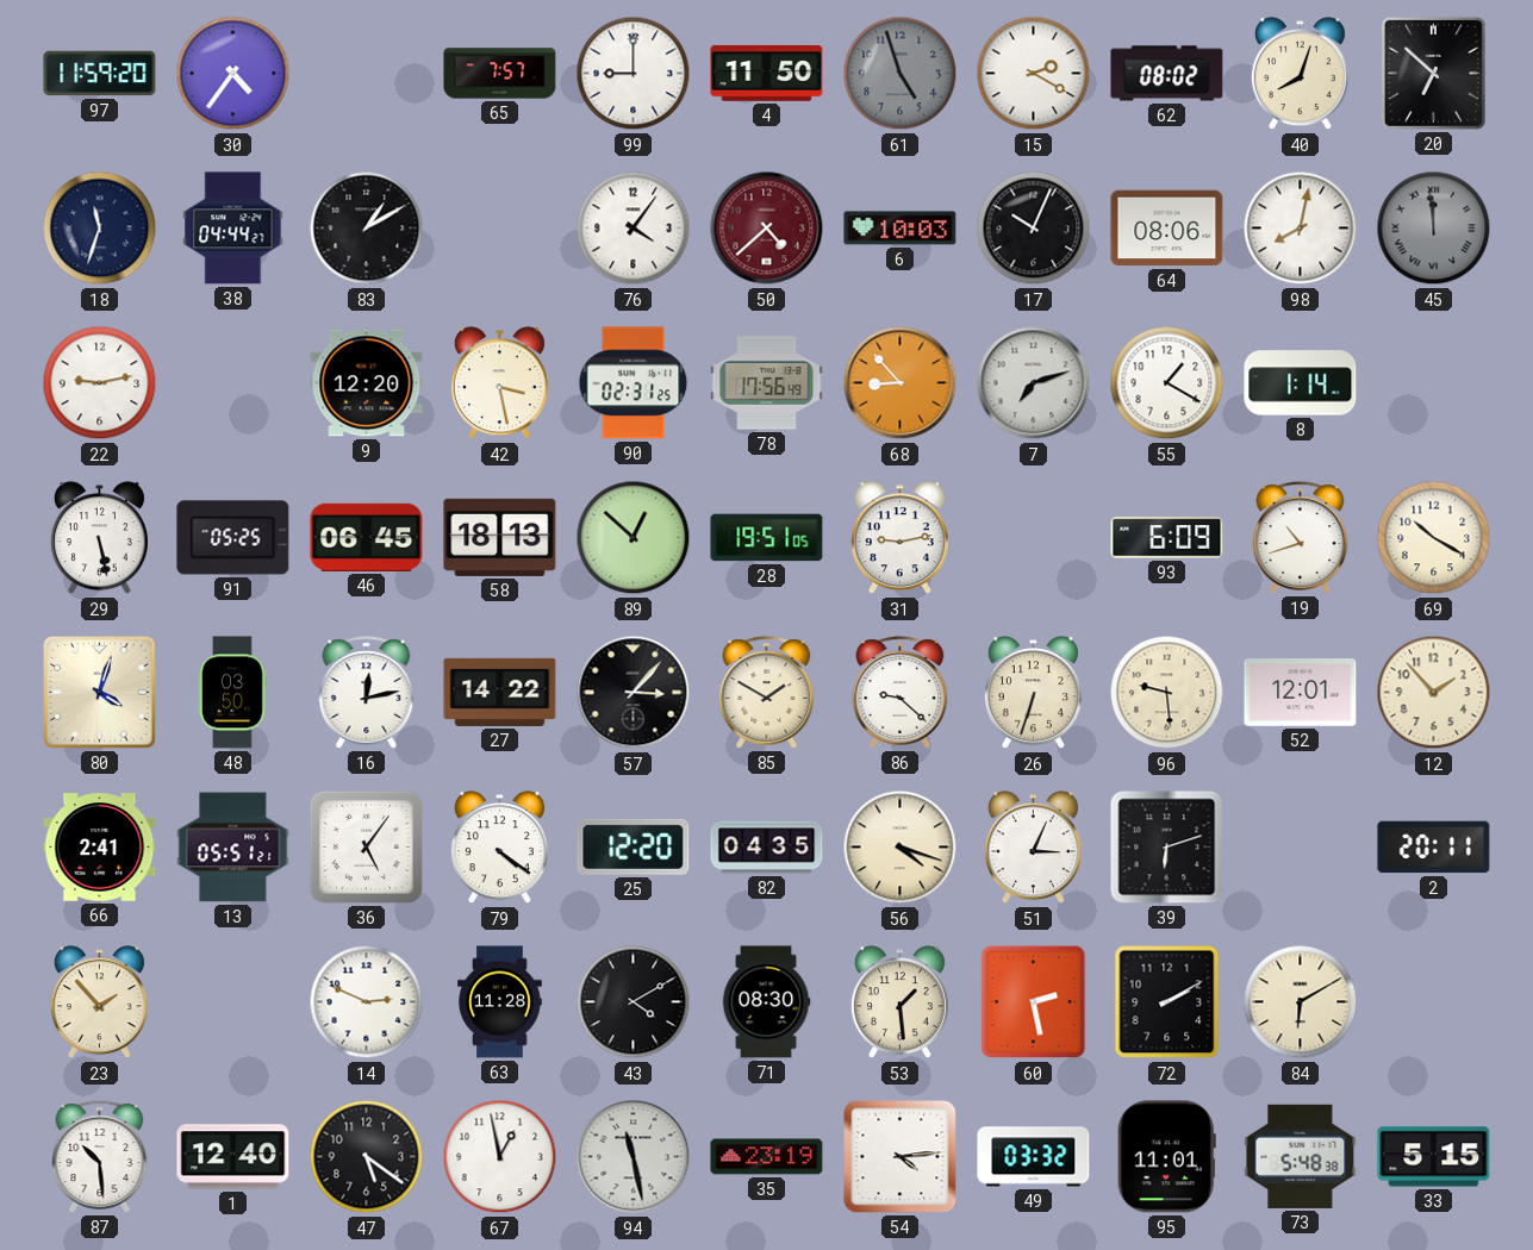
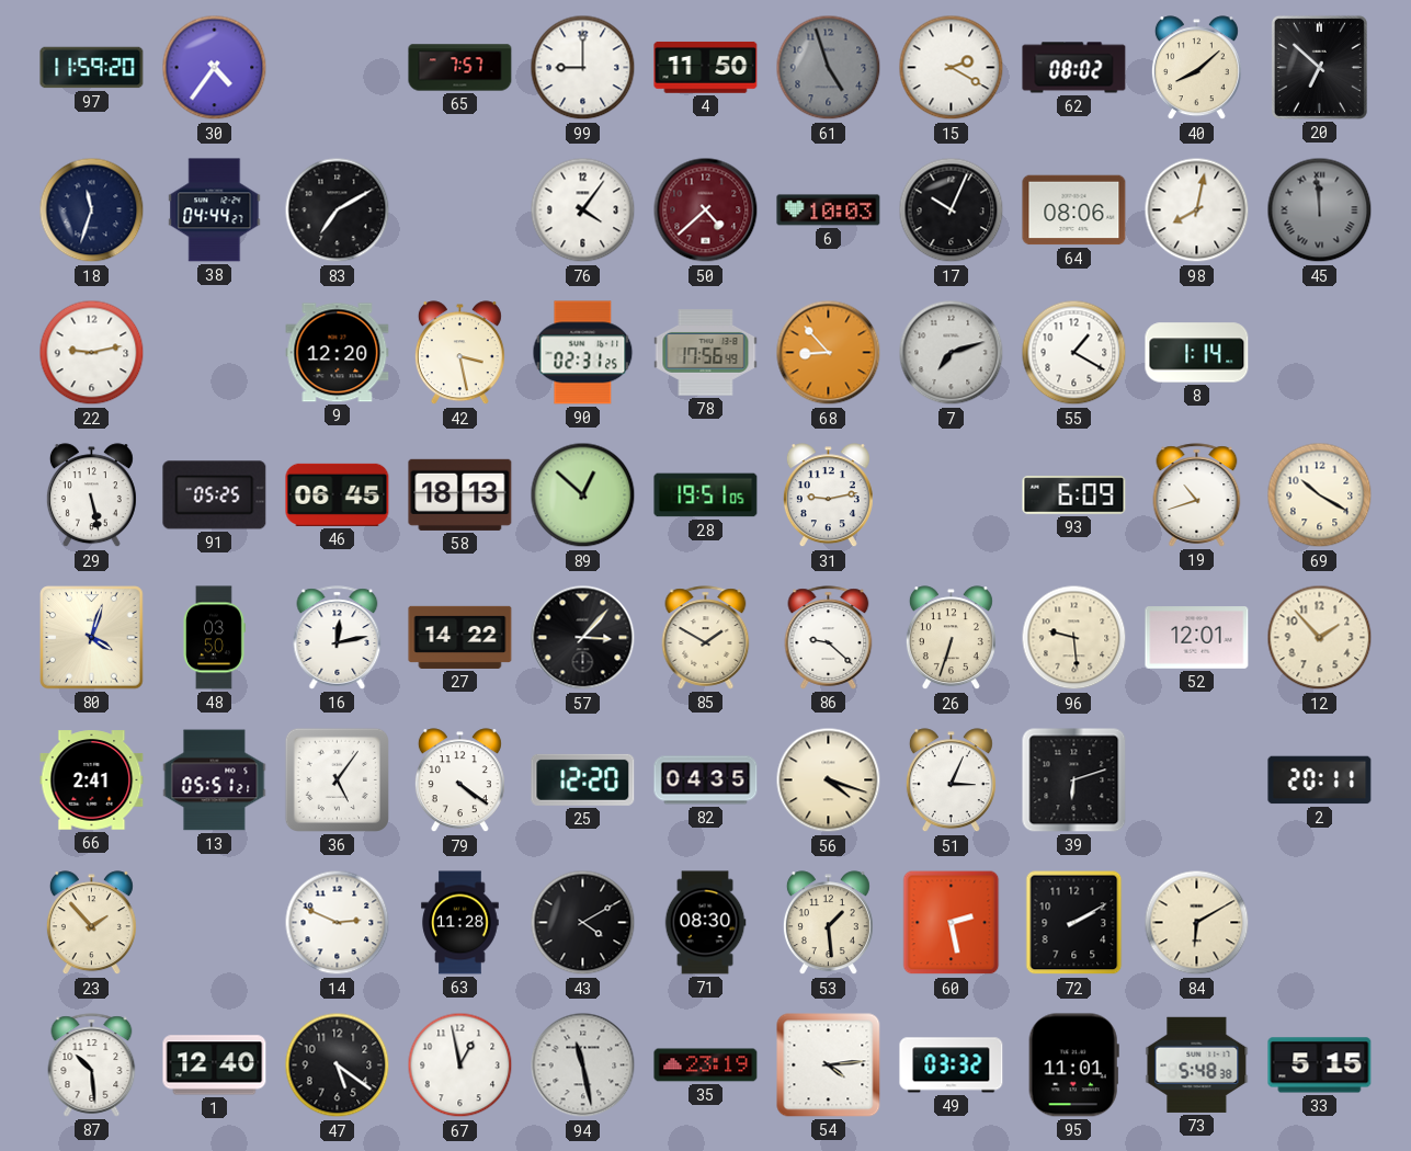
40: 8:03 -> 8:08 (1196, 68)
83: 1:10 -> 7:10 (338, 210)
